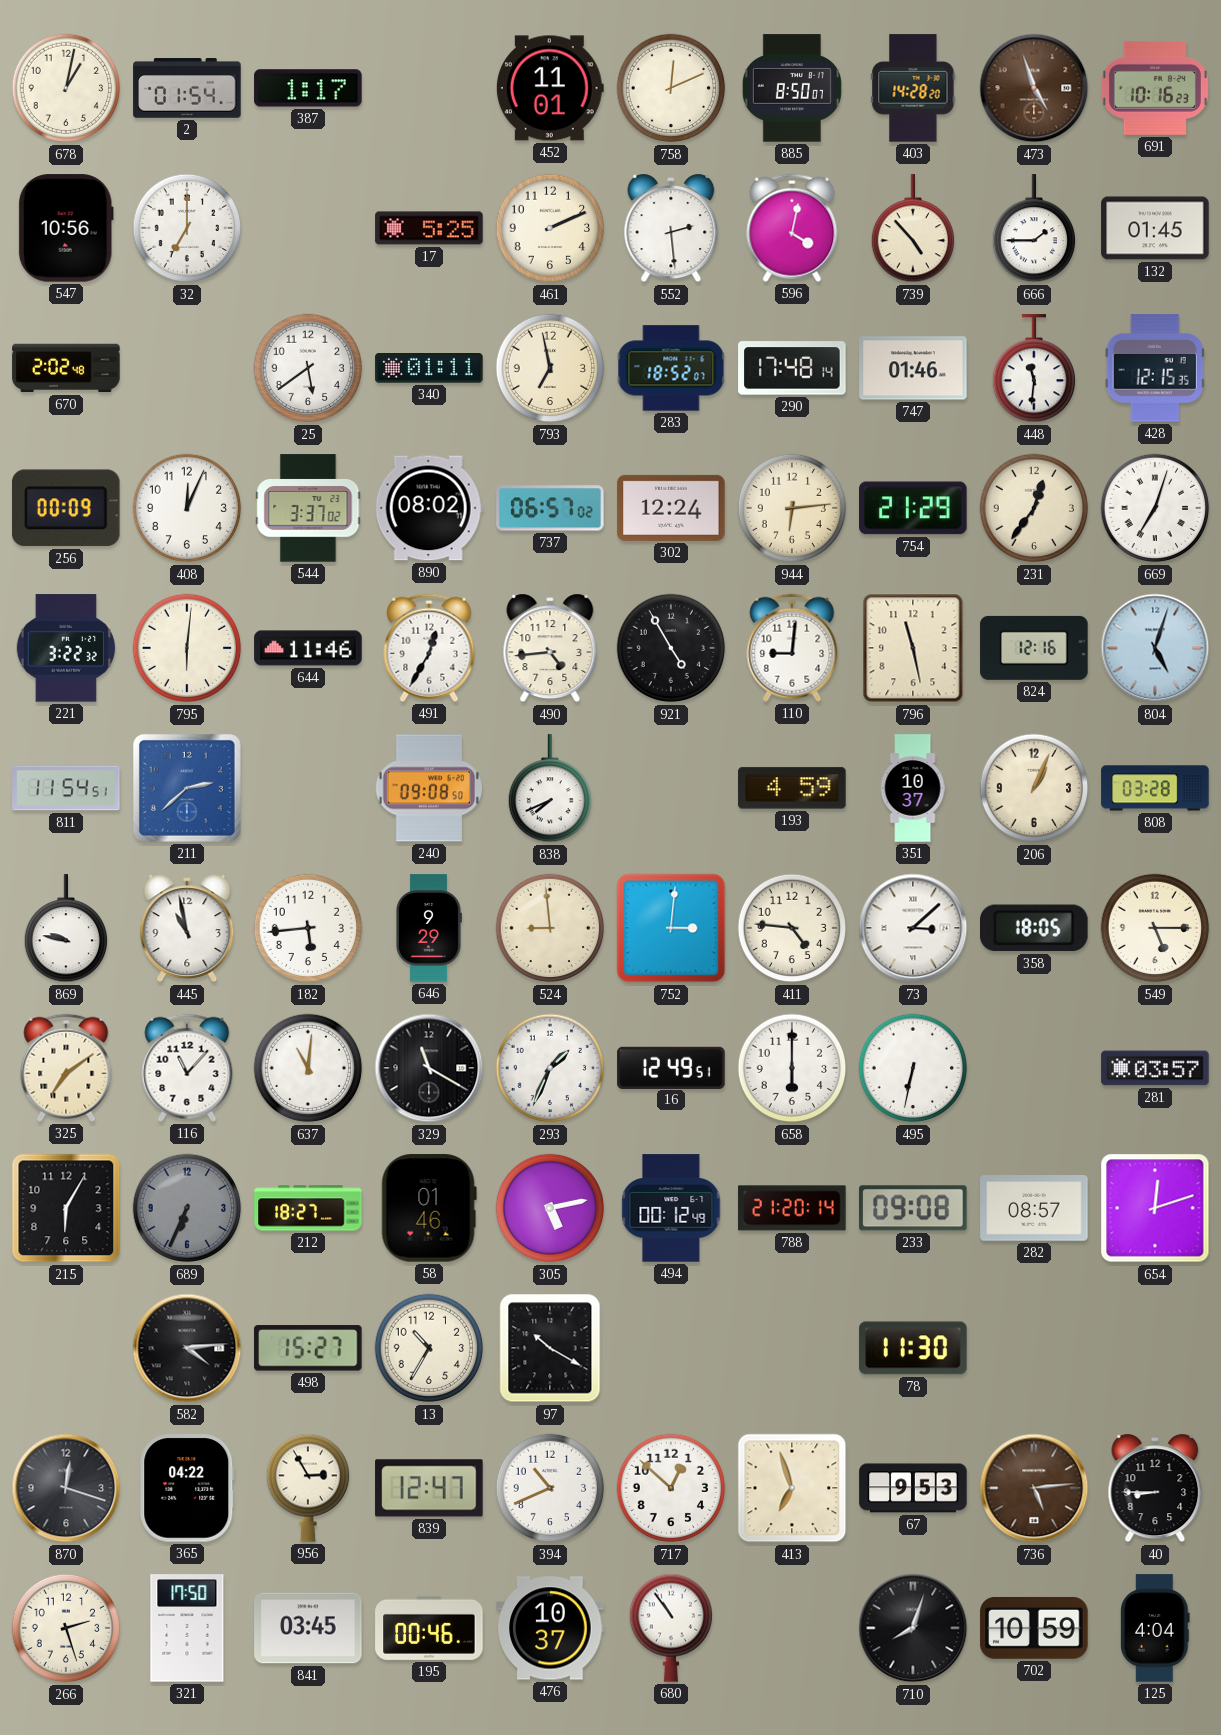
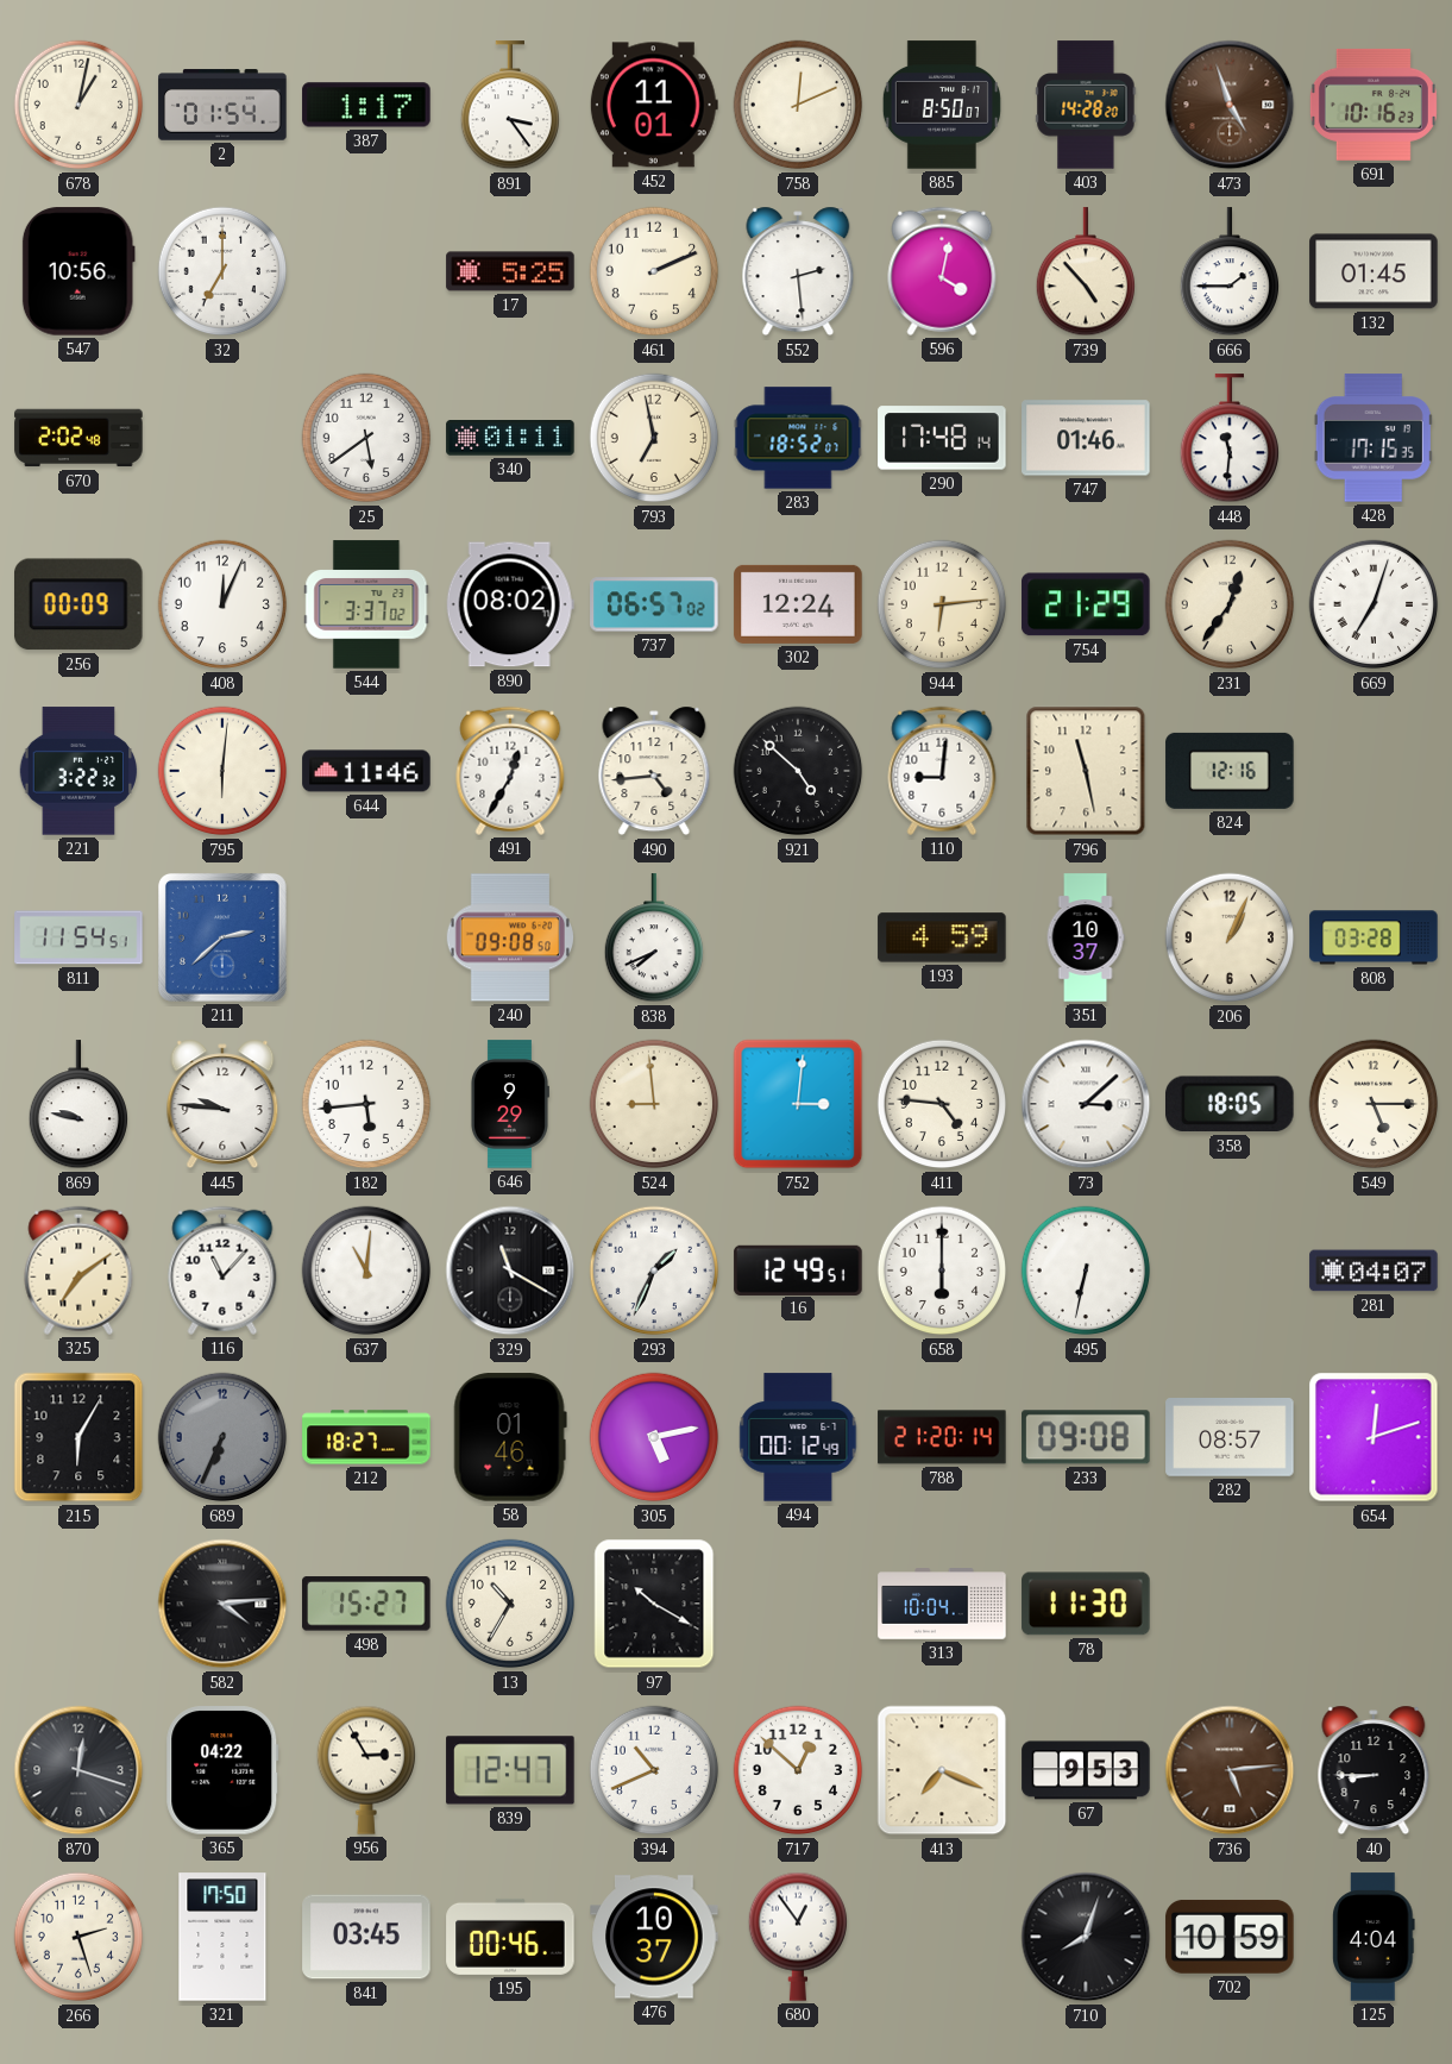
891: none -> 3:24 (509, 106)
428: 12:15 -> 17:15 (1374, 438)
921: 4:55 -> 4:52 (798, 771)
804: 5:03 -> none (1155, 648)
445: 10:58 -> 9:46 (222, 1104)
281: 03:57 -> 04:07 (1374, 1271)
313: none -> 10:04 (942, 1604)
413: 6:57 -> 7:19 (942, 1770)
680: 10:54 -> 12:54 (797, 1937)
